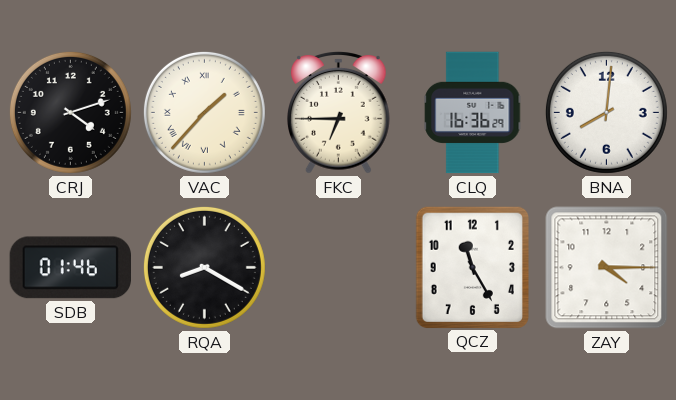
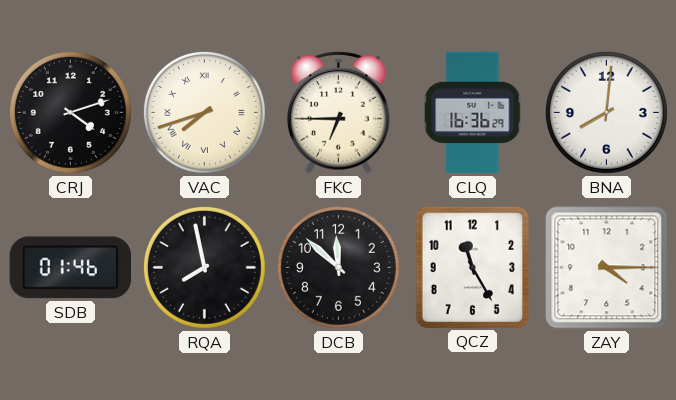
VAC: 1:37 -> 7:42 (204, 112)
RQA: 8:20 -> 7:58 (204, 267)
DCB: none -> 11:52 (338, 267)
